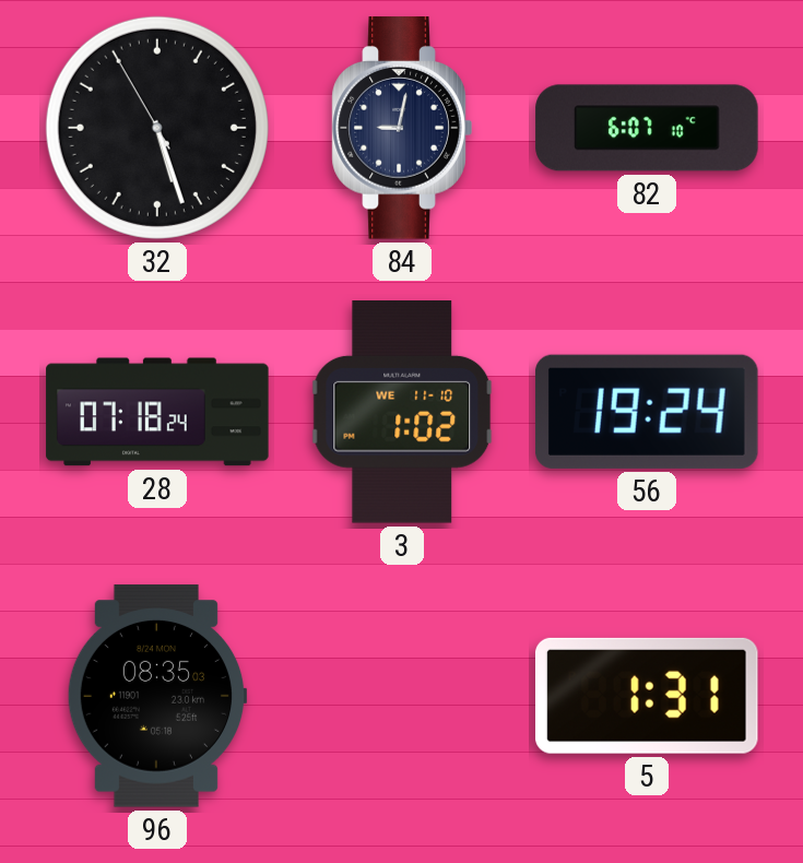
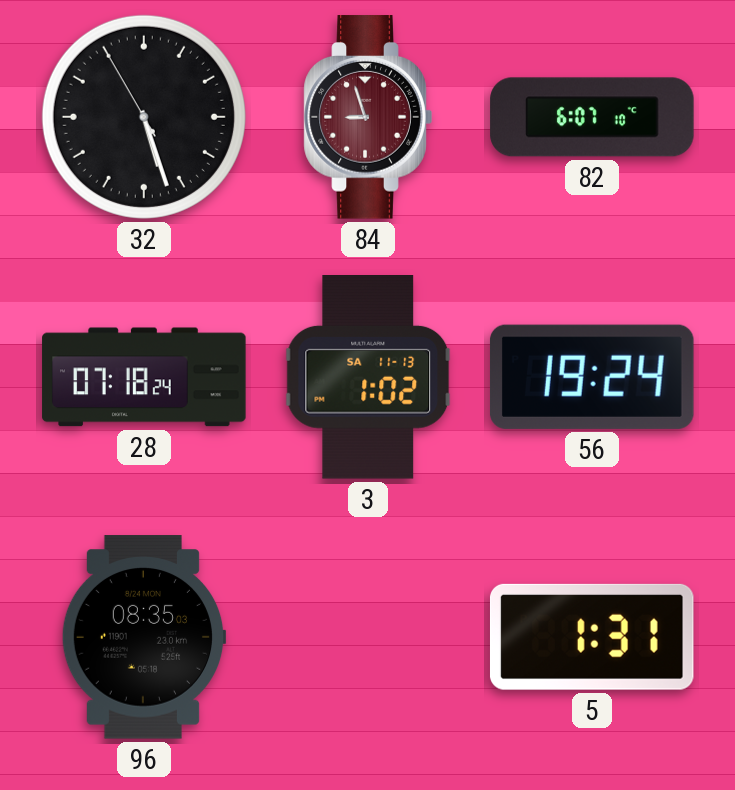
84: 9:02 -> 8:57 (368, 117)
84 dial: navy -> burgundy (368, 117)
3 date: WE 11-10 -> SA 11-13 (368, 378)
